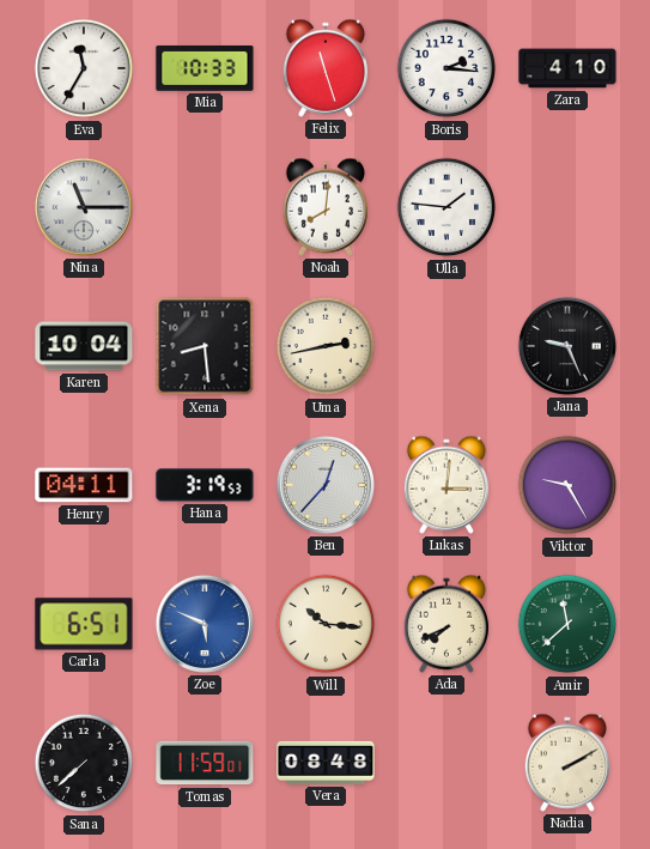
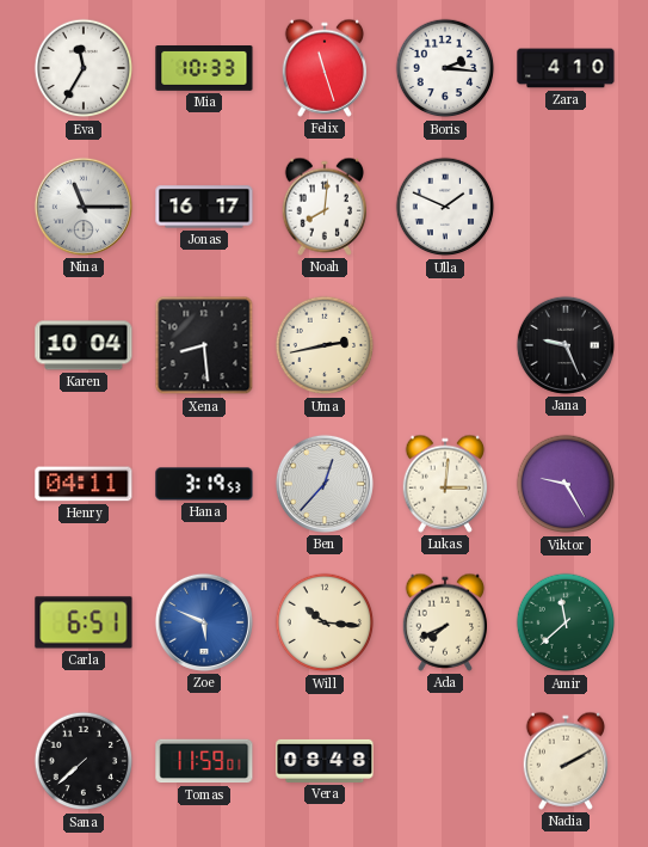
Jonas: none -> 16:17 (204, 207)
Ulla: 1:46 -> 1:49 (445, 207)
